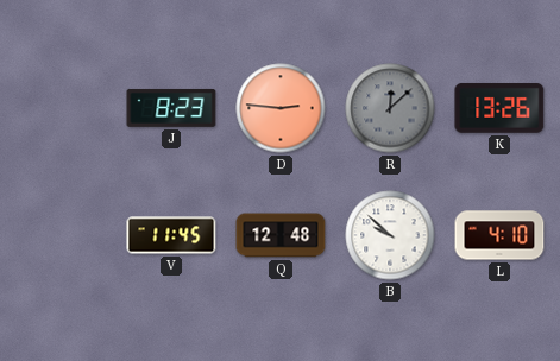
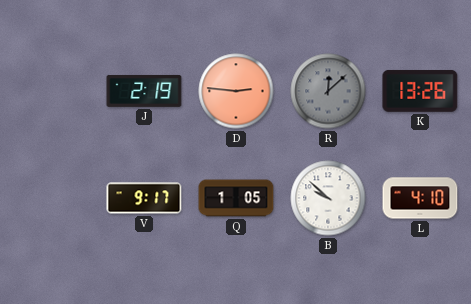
J: 8:23 -> 2:19 (144, 91)
V: 11:45 -> 9:17 (144, 198)
Q: 12:48 -> 1:05 (236, 198)
